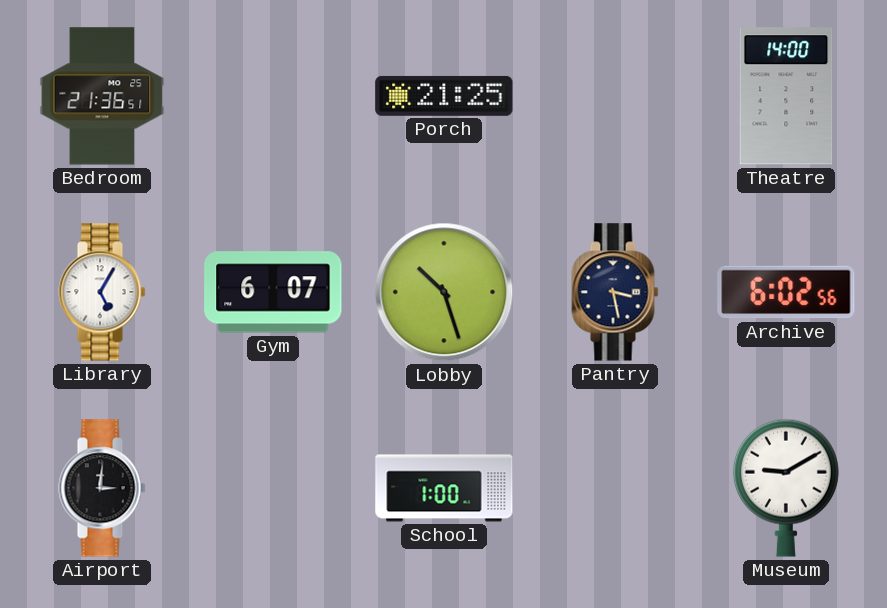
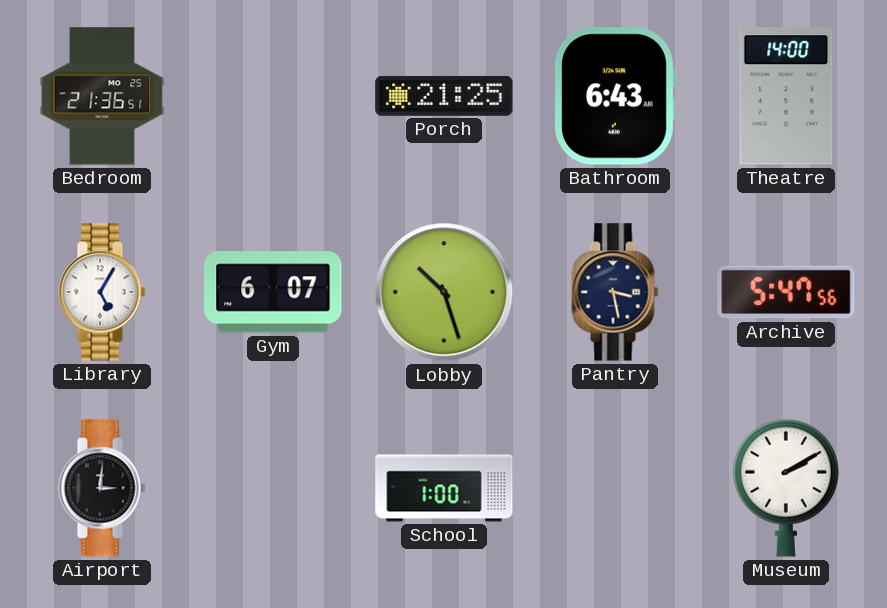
Bathroom: none -> 6:43 (615, 96)
Archive: 6:02 -> 5:47 (786, 292)
Museum: 9:10 -> 2:10 (786, 488)
